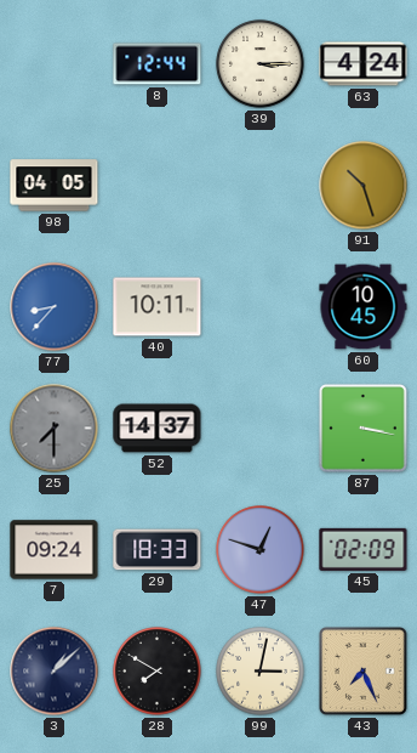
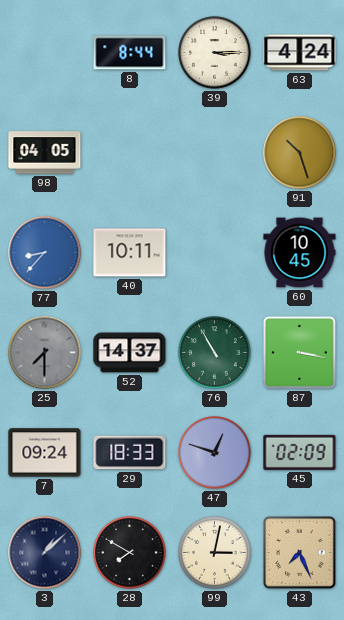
8: 12:44 -> 8:44 (130, 53)
76: none -> 10:55 (215, 353)
